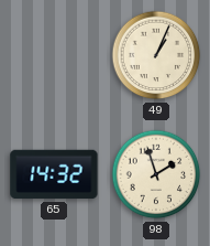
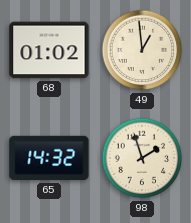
68: none -> 01:02 (49, 50)
49: 1:04 -> 12:59 (142, 50)
